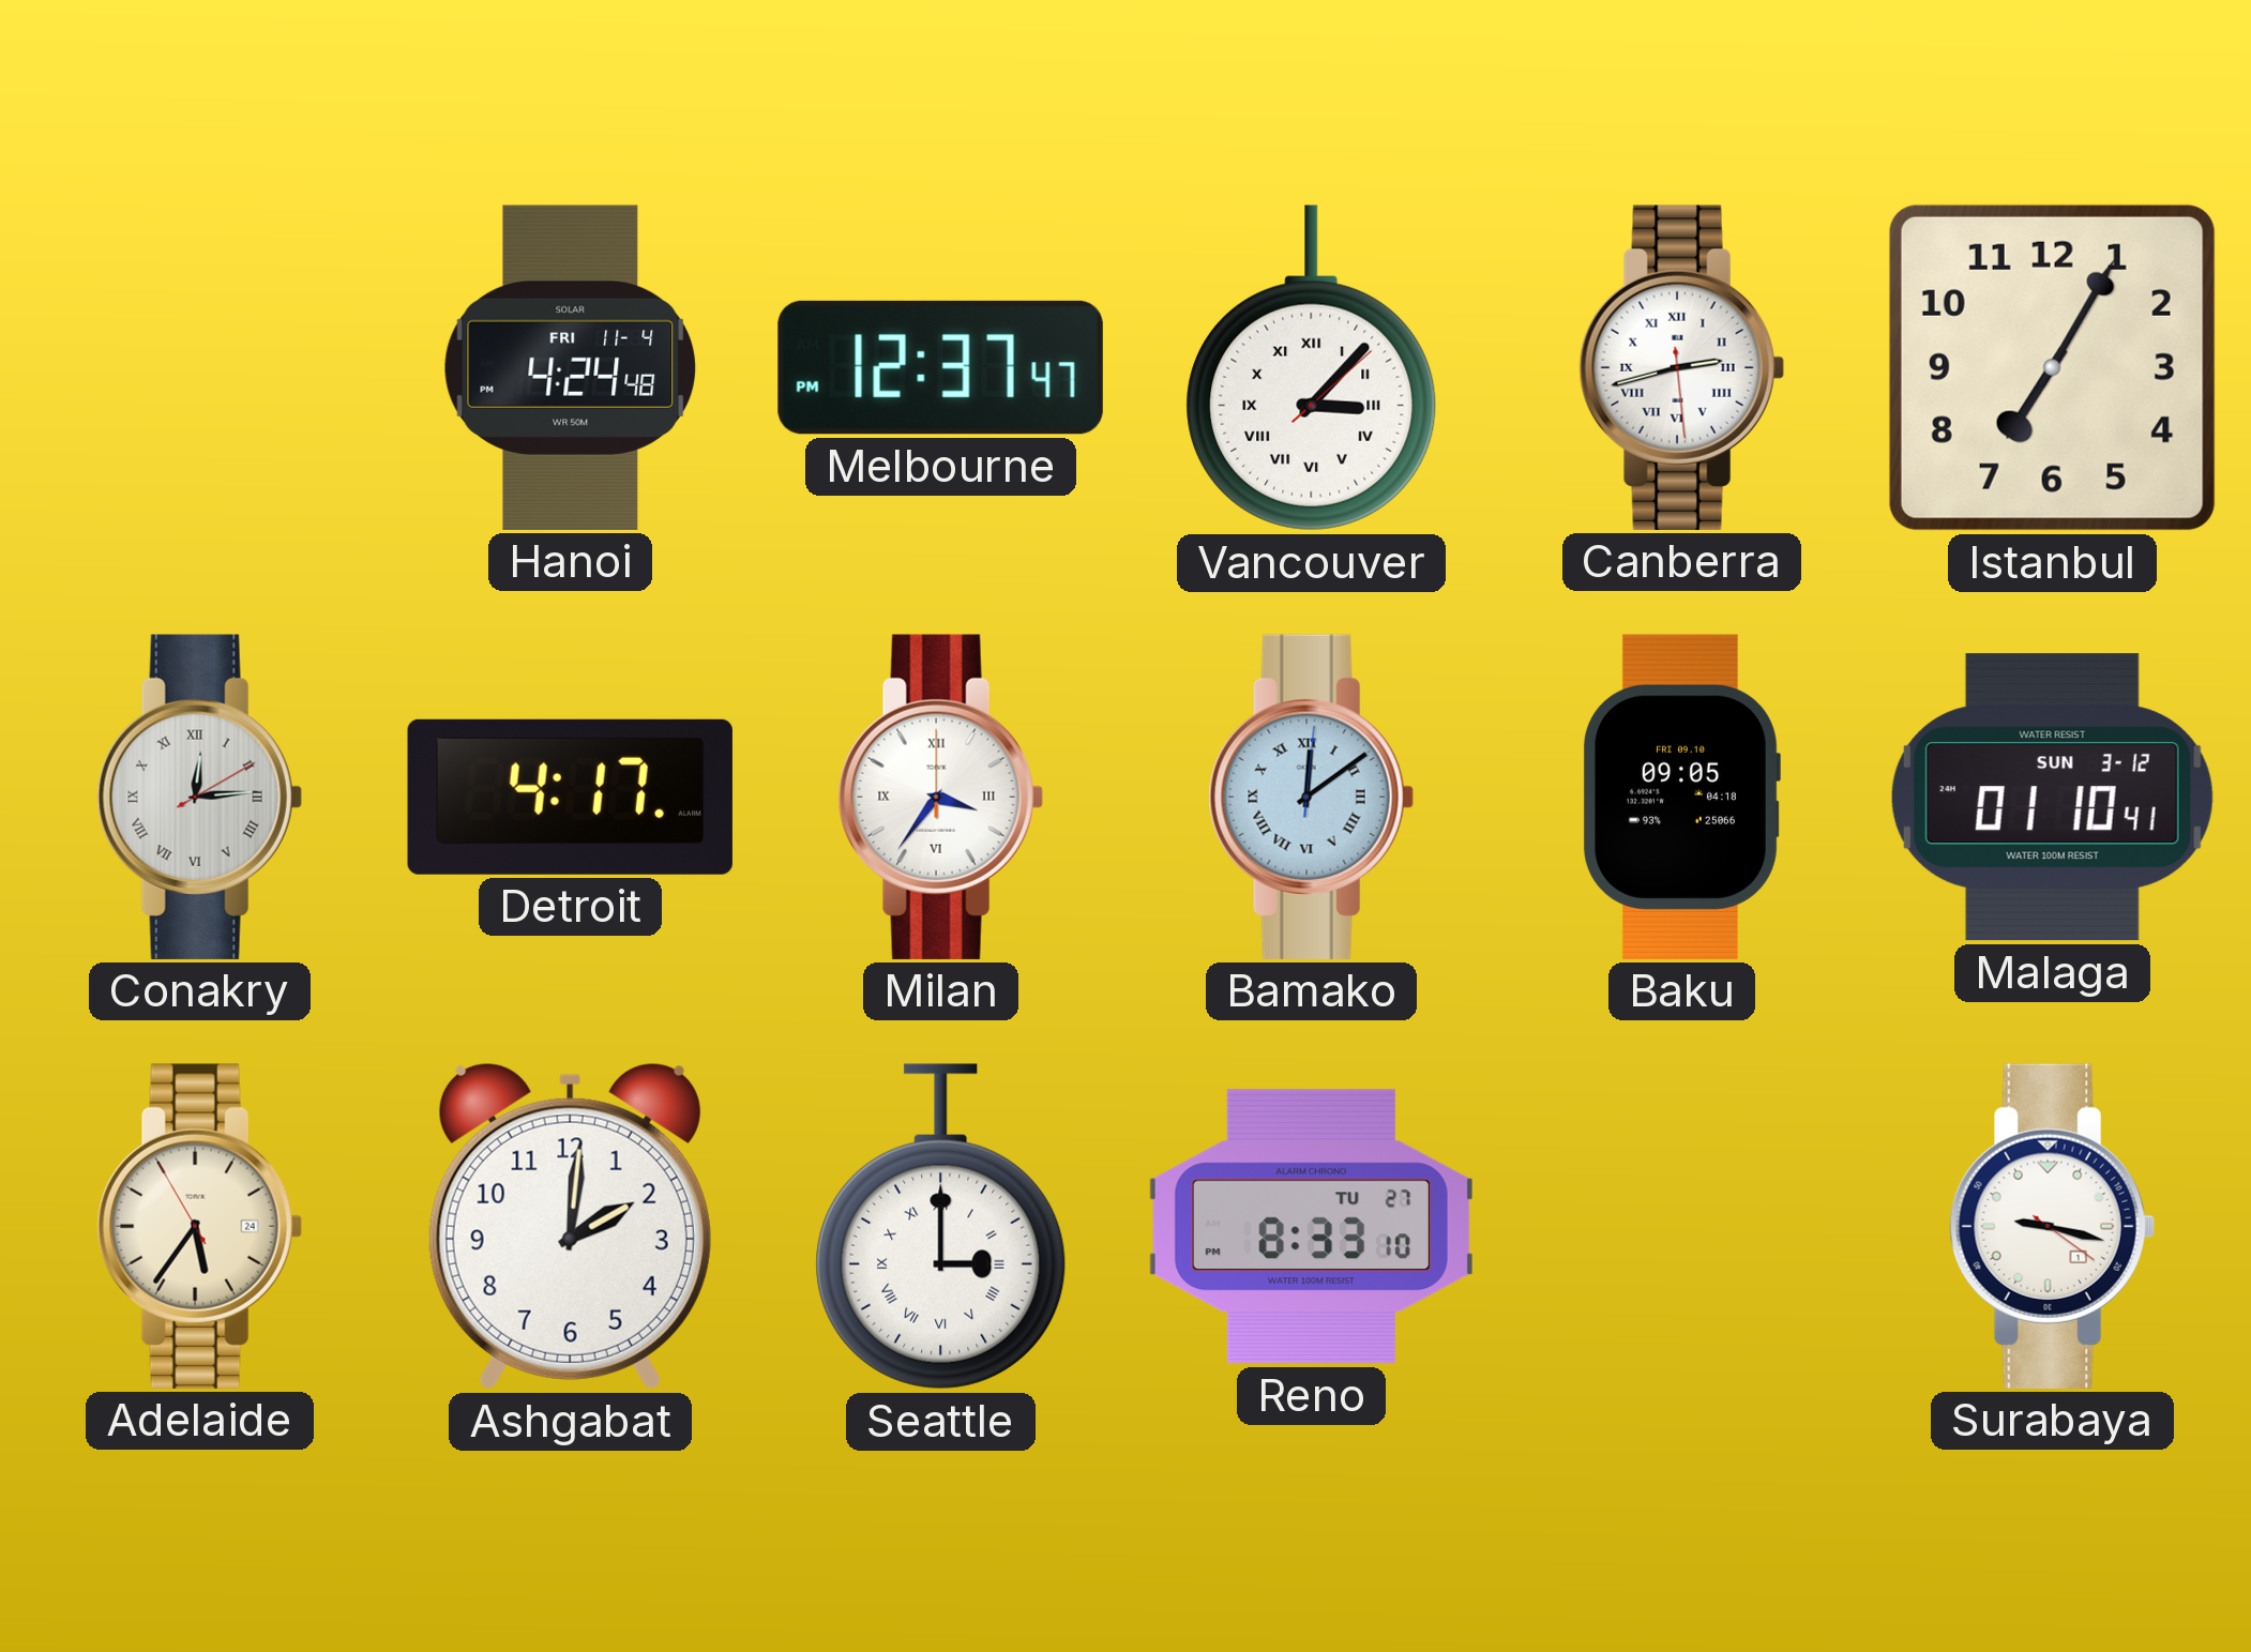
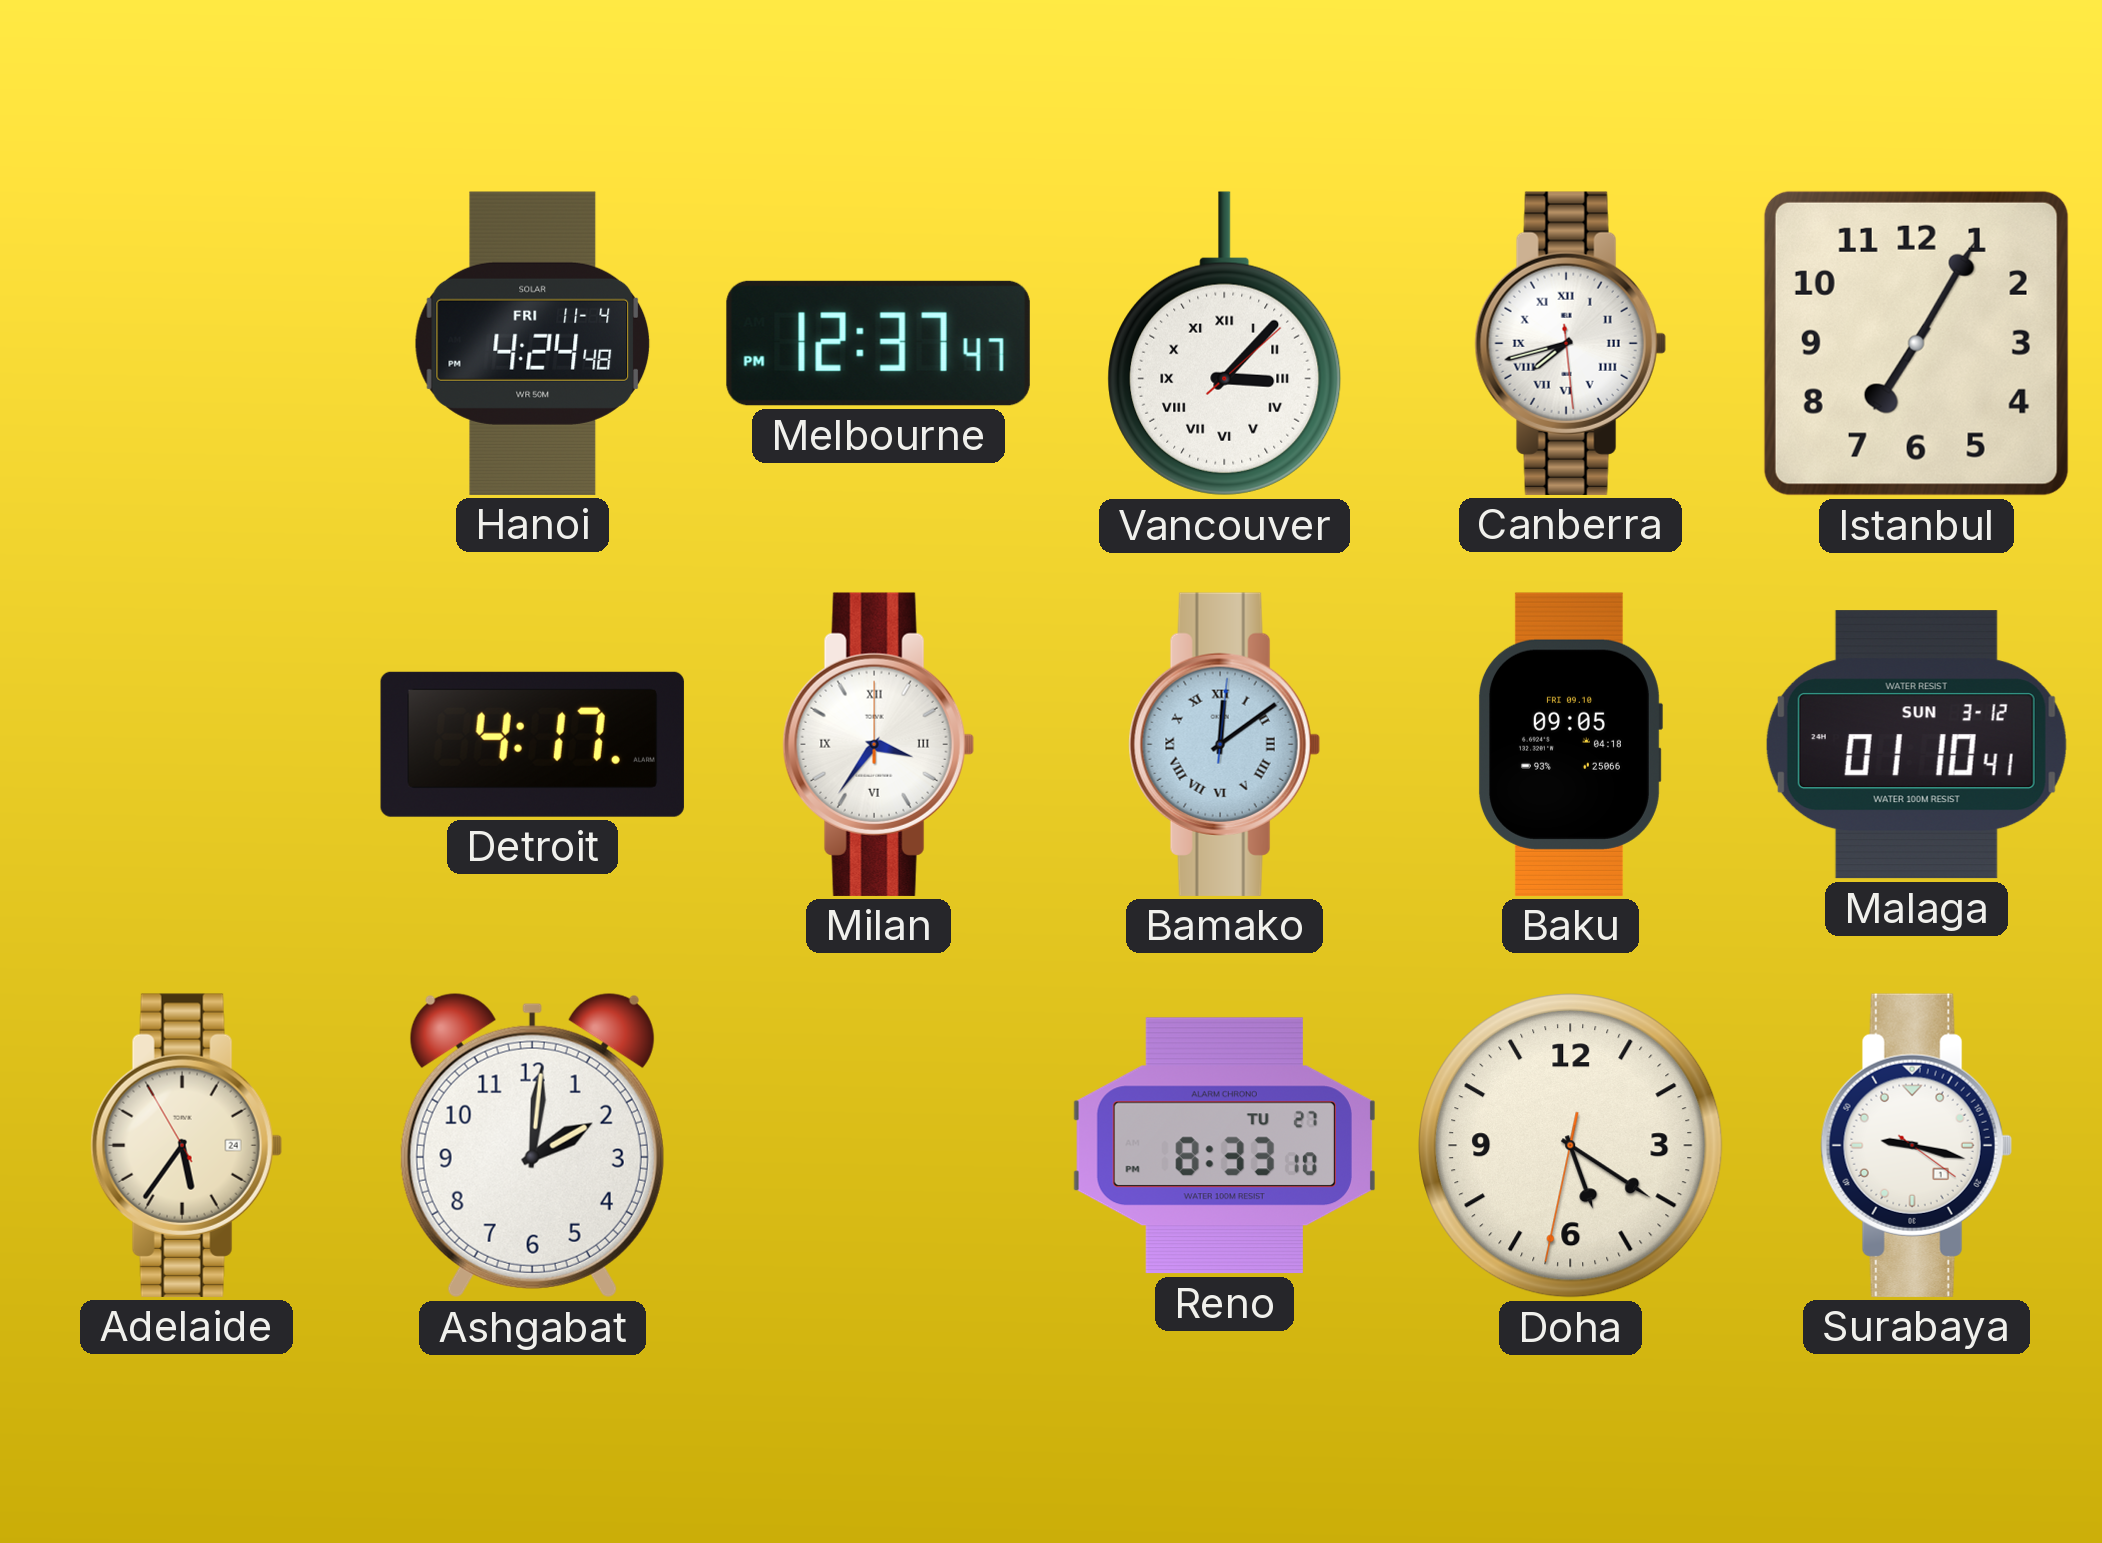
Canberra: 2:42 -> 7:42 (1570, 343)
Conakry: 12:14 -> none (199, 797)
Seattle: 3:00 -> none (941, 1227)
Doha: none -> 5:20 (1571, 1146)
